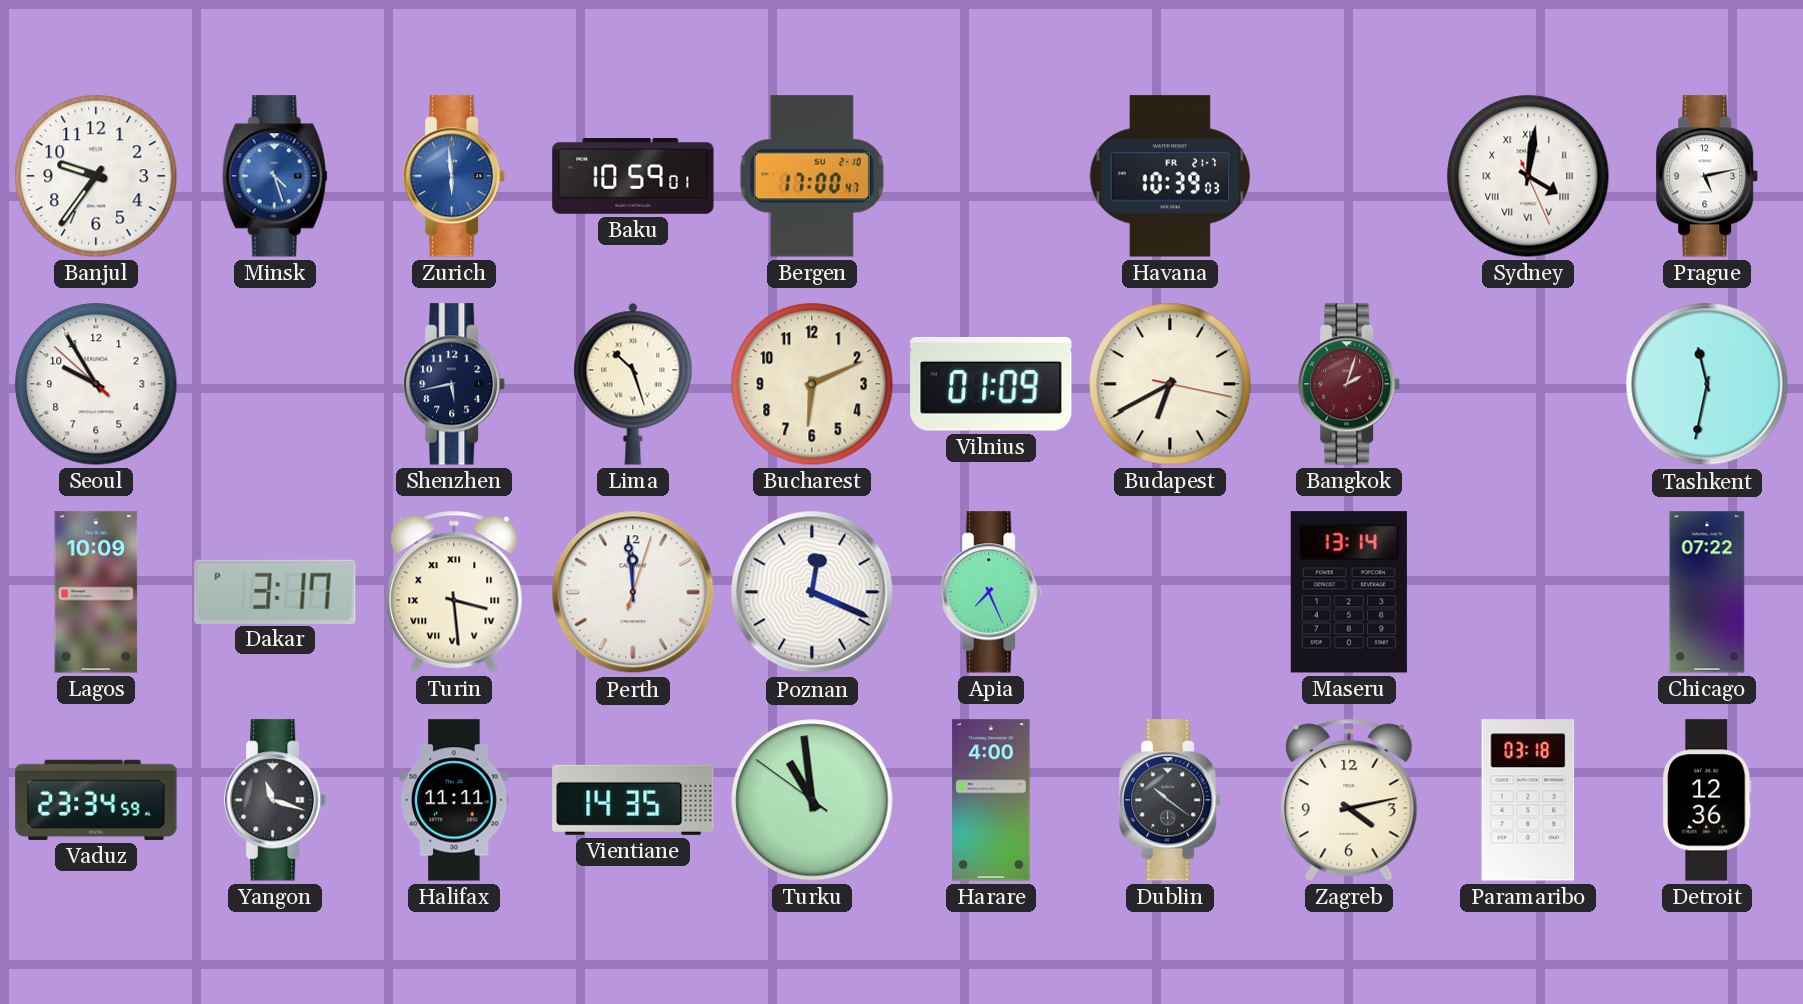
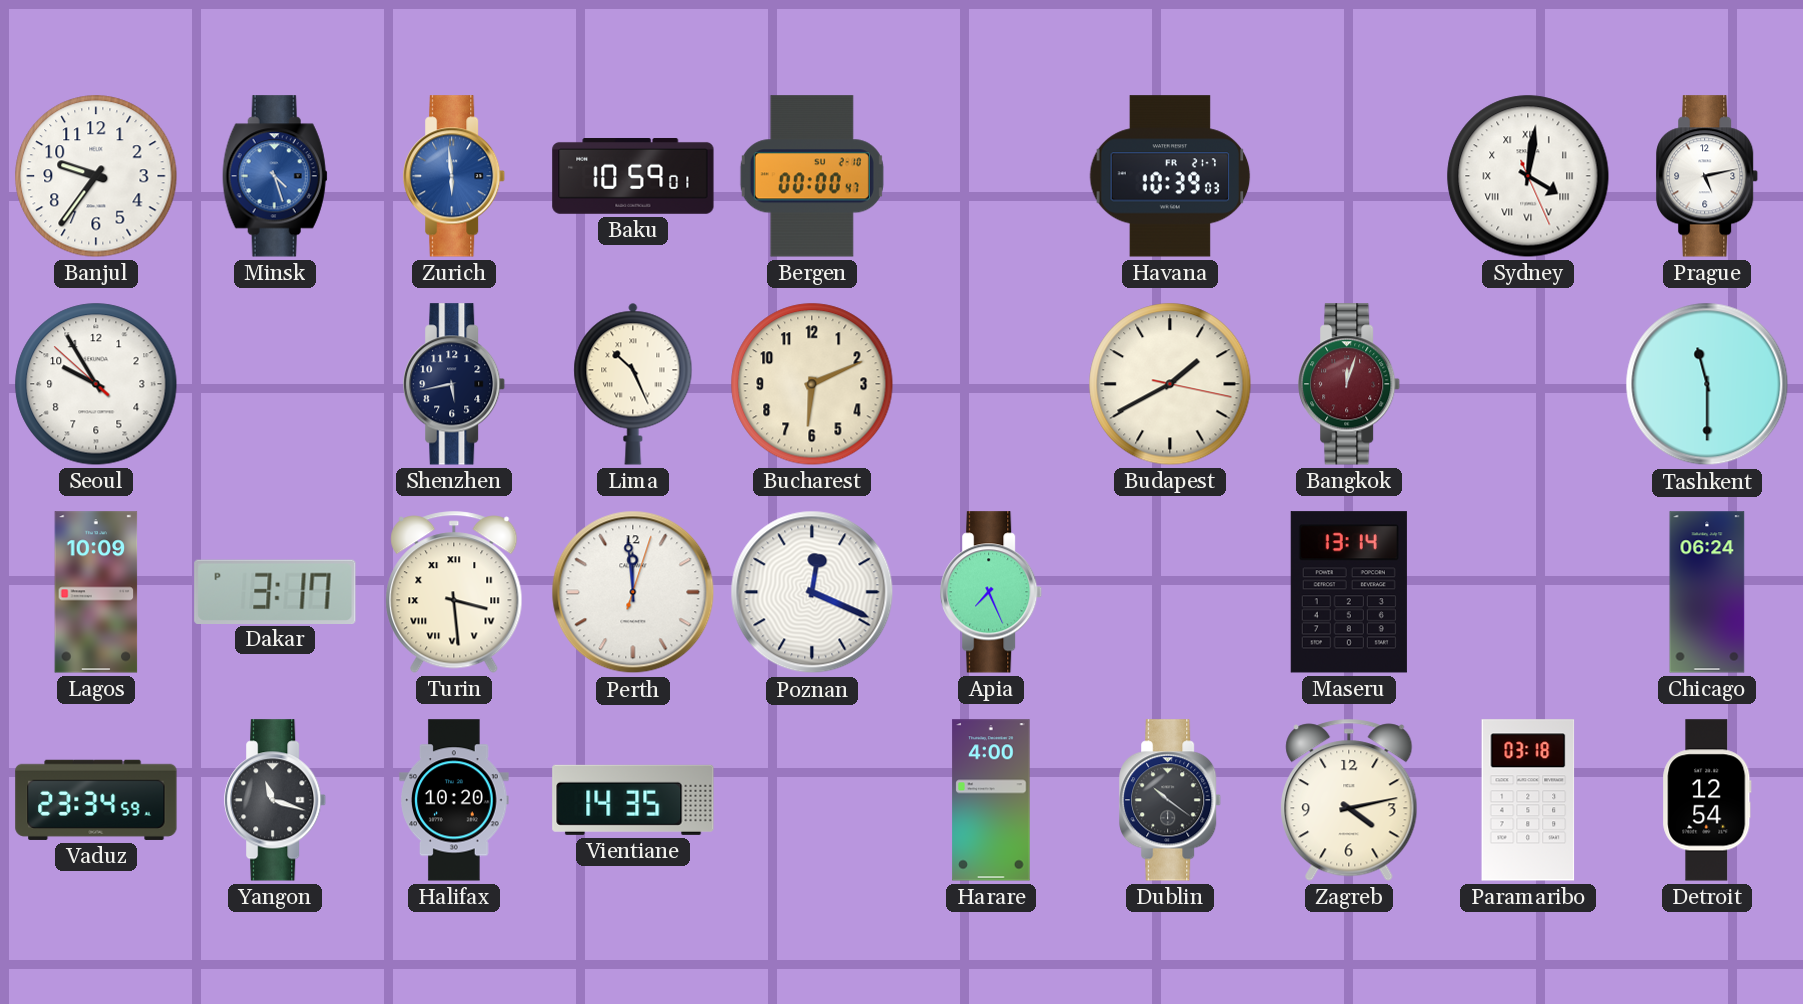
Bergen: 17:00 -> 00:00 (812, 176)
Lima: 10:27 -> 10:26 (633, 384)
Vilnius: 01:09 -> none (991, 384)
Budapest: 6:40 -> 1:40 (1170, 384)
Bangkok: 2:03 -> 12:03 (1350, 384)
Tashkent: 11:32 -> 11:30 (1707, 384)
Chicago: 07:22 -> 06:24 (1707, 592)
Halifax: 11:11 -> 10:20 (454, 800)
Turku: 10:58 -> none (812, 800)
Detroit: 12:36 -> 12:54 (1707, 800)
